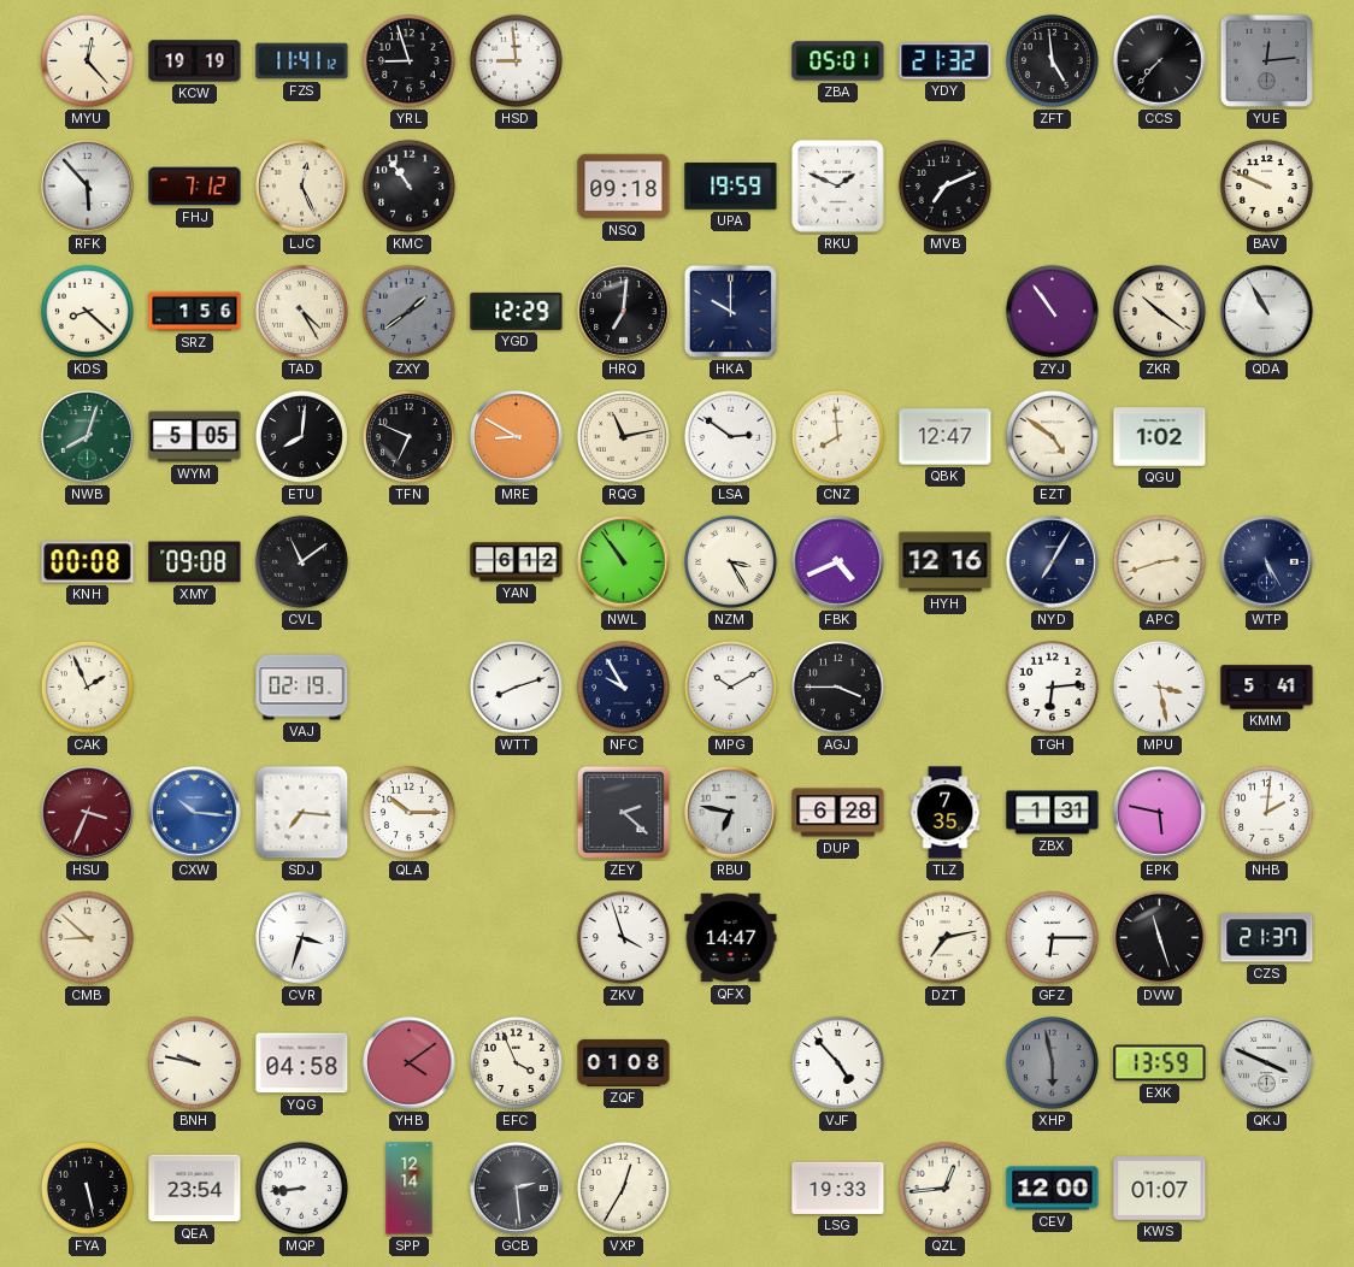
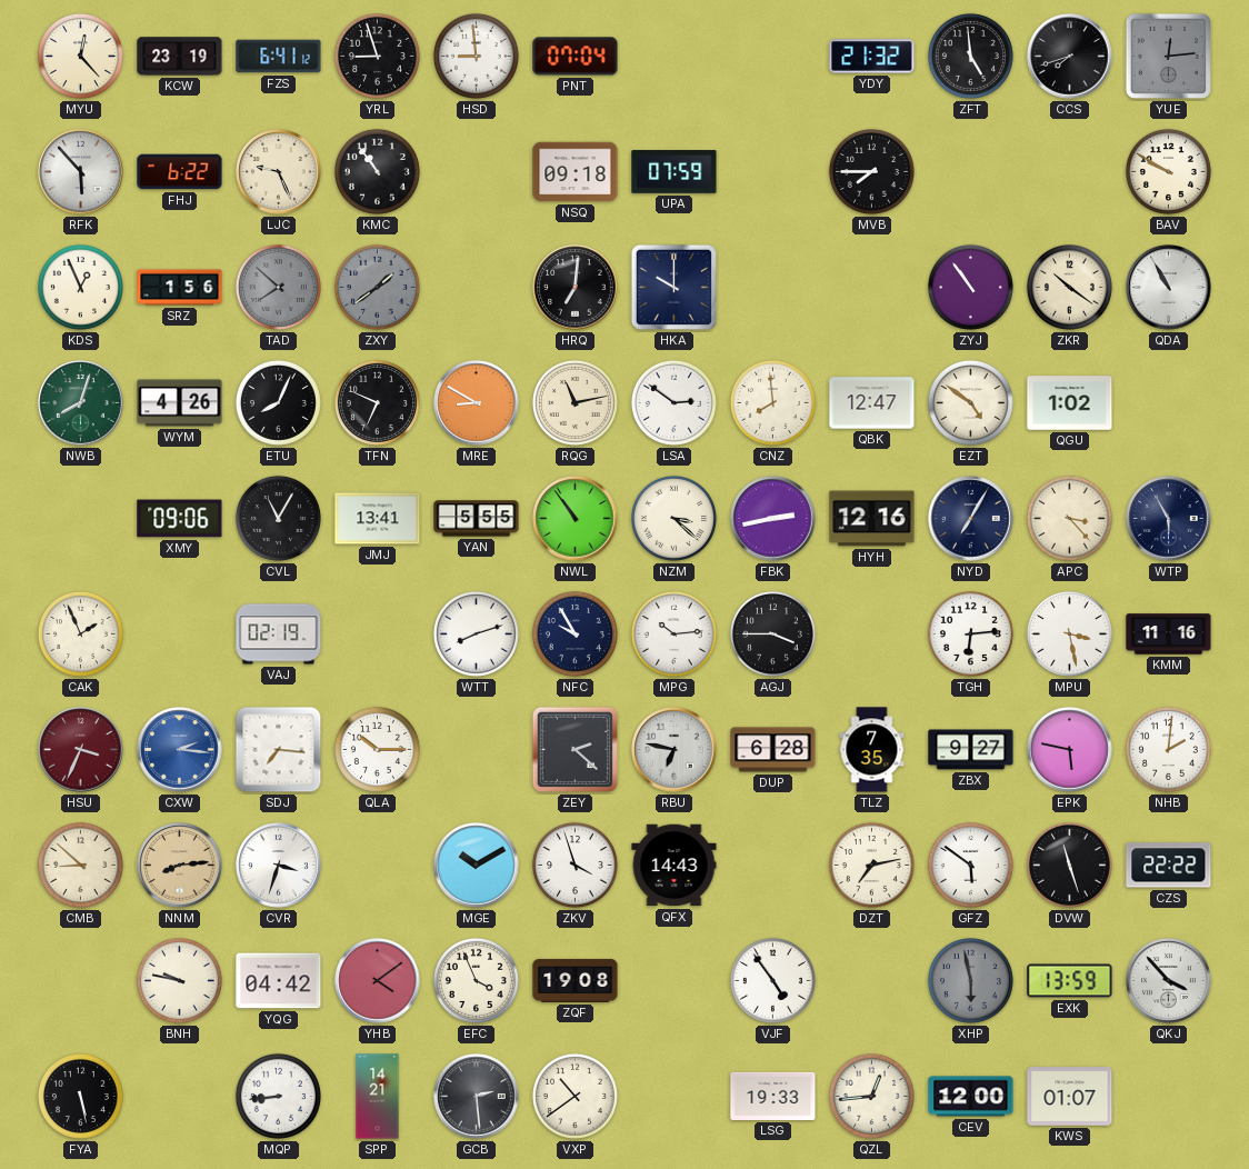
KCW: 19:19 -> 23:19 (180, 57)
FZS: 11:41 -> 6:41 (279, 57)
PNT: none -> 07:04 (576, 57)
ZBA: 05:01 -> none (838, 61)
CCS: 7:37 -> 7:42 (1070, 57)
FHJ: 7:12 -> 6:22 (180, 172)
LJC: 12:26 -> 9:26 (279, 172)
UPA: 19:59 -> 07:59 (675, 172)
RKU: 1:49 -> none (838, 187)
MVB: 7:11 -> 7:45 (871, 171)
BAV: 9:49 -> 9:50 (1168, 171)
KDS: 8:22 -> 12:56 (80, 287)
TAD: 4:25 -> 7:52 (278, 287)
TAD dial: cream -> grey (278, 287)
YGD: 12:29 -> none (517, 311)
WYM: 5:05 -> 4:26 (180, 403)
ETU: 8:01 -> 8:04 (278, 402)
KNH: 00:08 -> none (88, 562)
XMY: 09:08 -> 09:06 (180, 519)
CVL: 11:09 -> 11:05 (278, 518)
JMJ: none -> 13:41 (378, 519)
YAN: 6:12 -> 5:55 (477, 519)
NZM: 3:25 -> 3:22 (673, 518)
FBK: 4:41 -> 2:43 (773, 519)
APC: 2:42 -> 3:23 (1069, 518)
WTP: 5:25 -> 5:55 (1169, 519)
MPG: 10:10 -> 10:14 (673, 633)
KMM: 5:41 -> 11:16 (1169, 635)
CXW: 10:16 -> 2:16 (180, 750)
ZBX: 1:31 -> 9:27 (971, 750)
NNM: none -> 8:14 (180, 866)
MGE: none -> 10:10 (477, 866)
QFX: 14:47 -> 14:43 (675, 866)
GFZ: 6:15 -> 5:51 (970, 865)
CZS: 21:37 -> 22:22 (1169, 866)
YQG: 04:58 -> 04:42 (279, 981)
ZQF: 01:08 -> 19:08 (576, 980)
VJF: 4:53 -> 4:54 (772, 980)
QKJ: 3:49 -> 3:53 (1169, 981)
QEA: 23:54 -> none (195, 1189)
SPP: 12:14 -> 14:21 (378, 1097)
VXP: 12:35 -> 10:39 (574, 1096)
